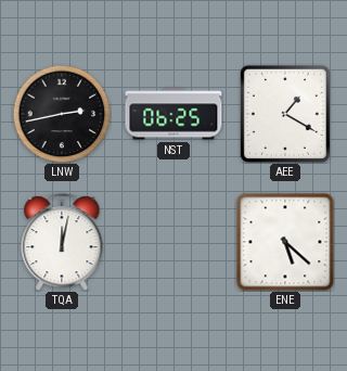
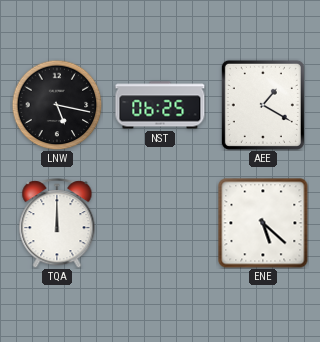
LNW: 2:43 -> 5:17 (57, 105)
TQA: 12:02 -> 12:00 (57, 223)
